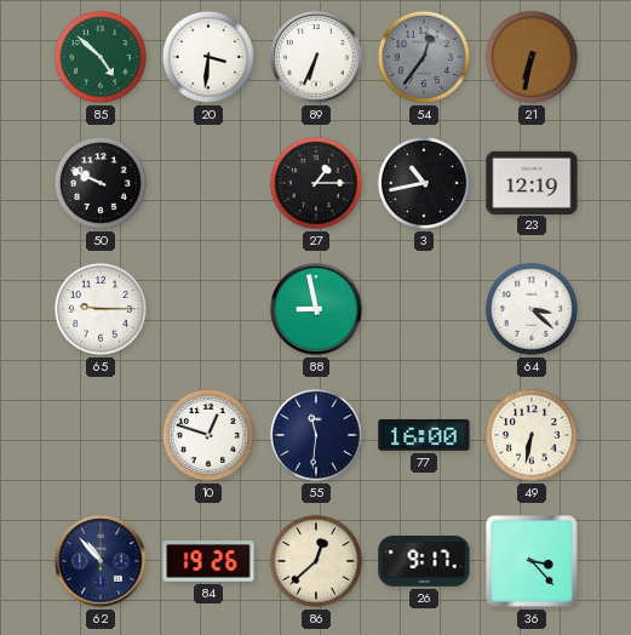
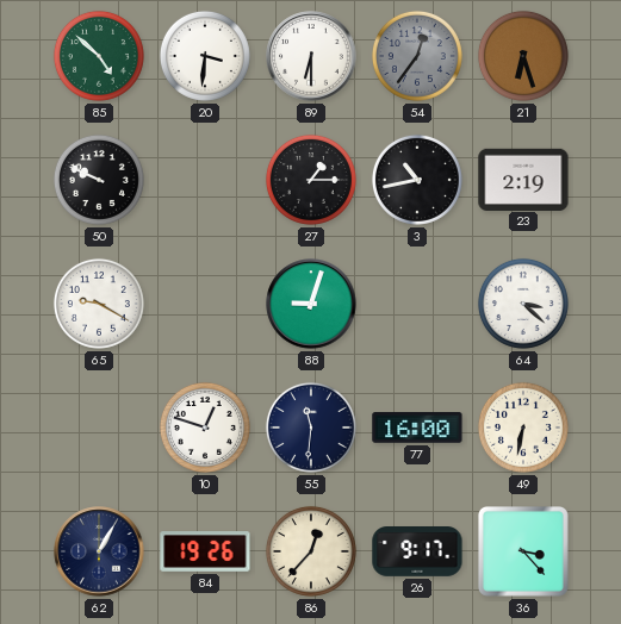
89: 6:34 -> 6:30 (311, 56)
21: 6:32 -> 6:27 (523, 56)
23: 12:19 -> 2:19 (523, 179)
65: 9:15 -> 9:20 (99, 304)
88: 8:58 -> 9:03 (311, 304)
62: 10:53 -> 1:05 (99, 551)
86: 12:38 -> 12:37 (311, 551)
